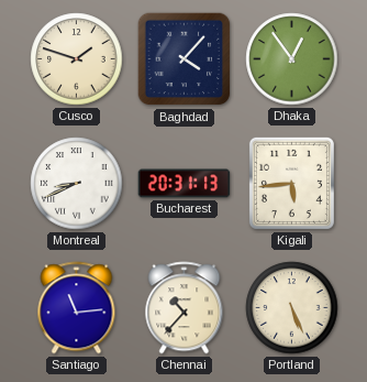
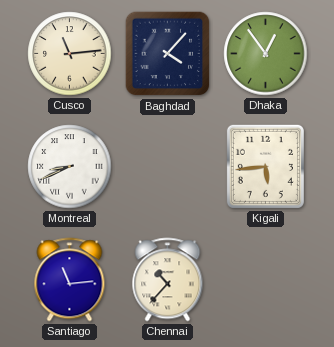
Cusco: 1:48 -> 11:14 (70, 54)
Bucharest: 20:31 -> none (185, 184)
Portland: 5:26 -> none (292, 308)
